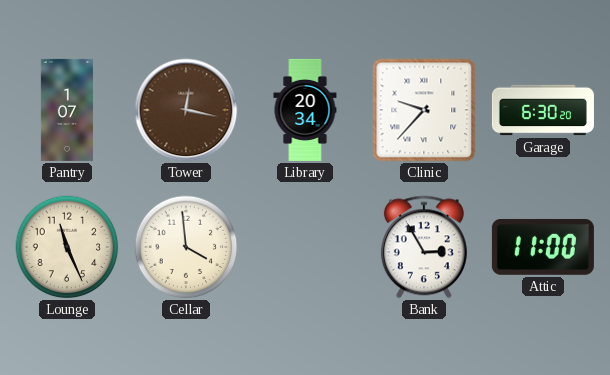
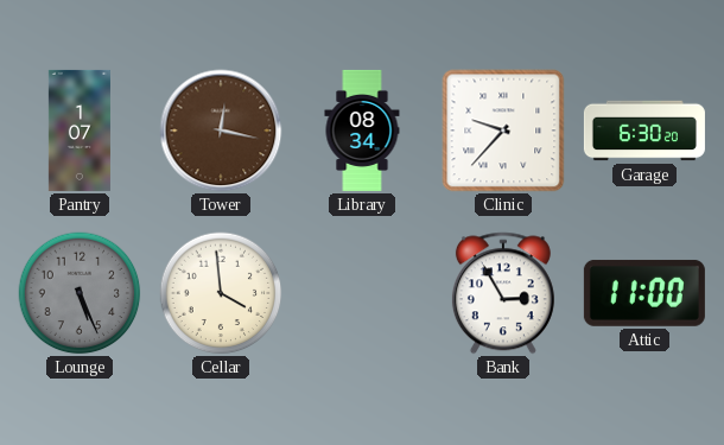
Library: 20:34 -> 08:34 (362, 131)
Lounge: 11:26 -> 5:26 (80, 293)
Lounge dial: cream -> grey (80, 293)
